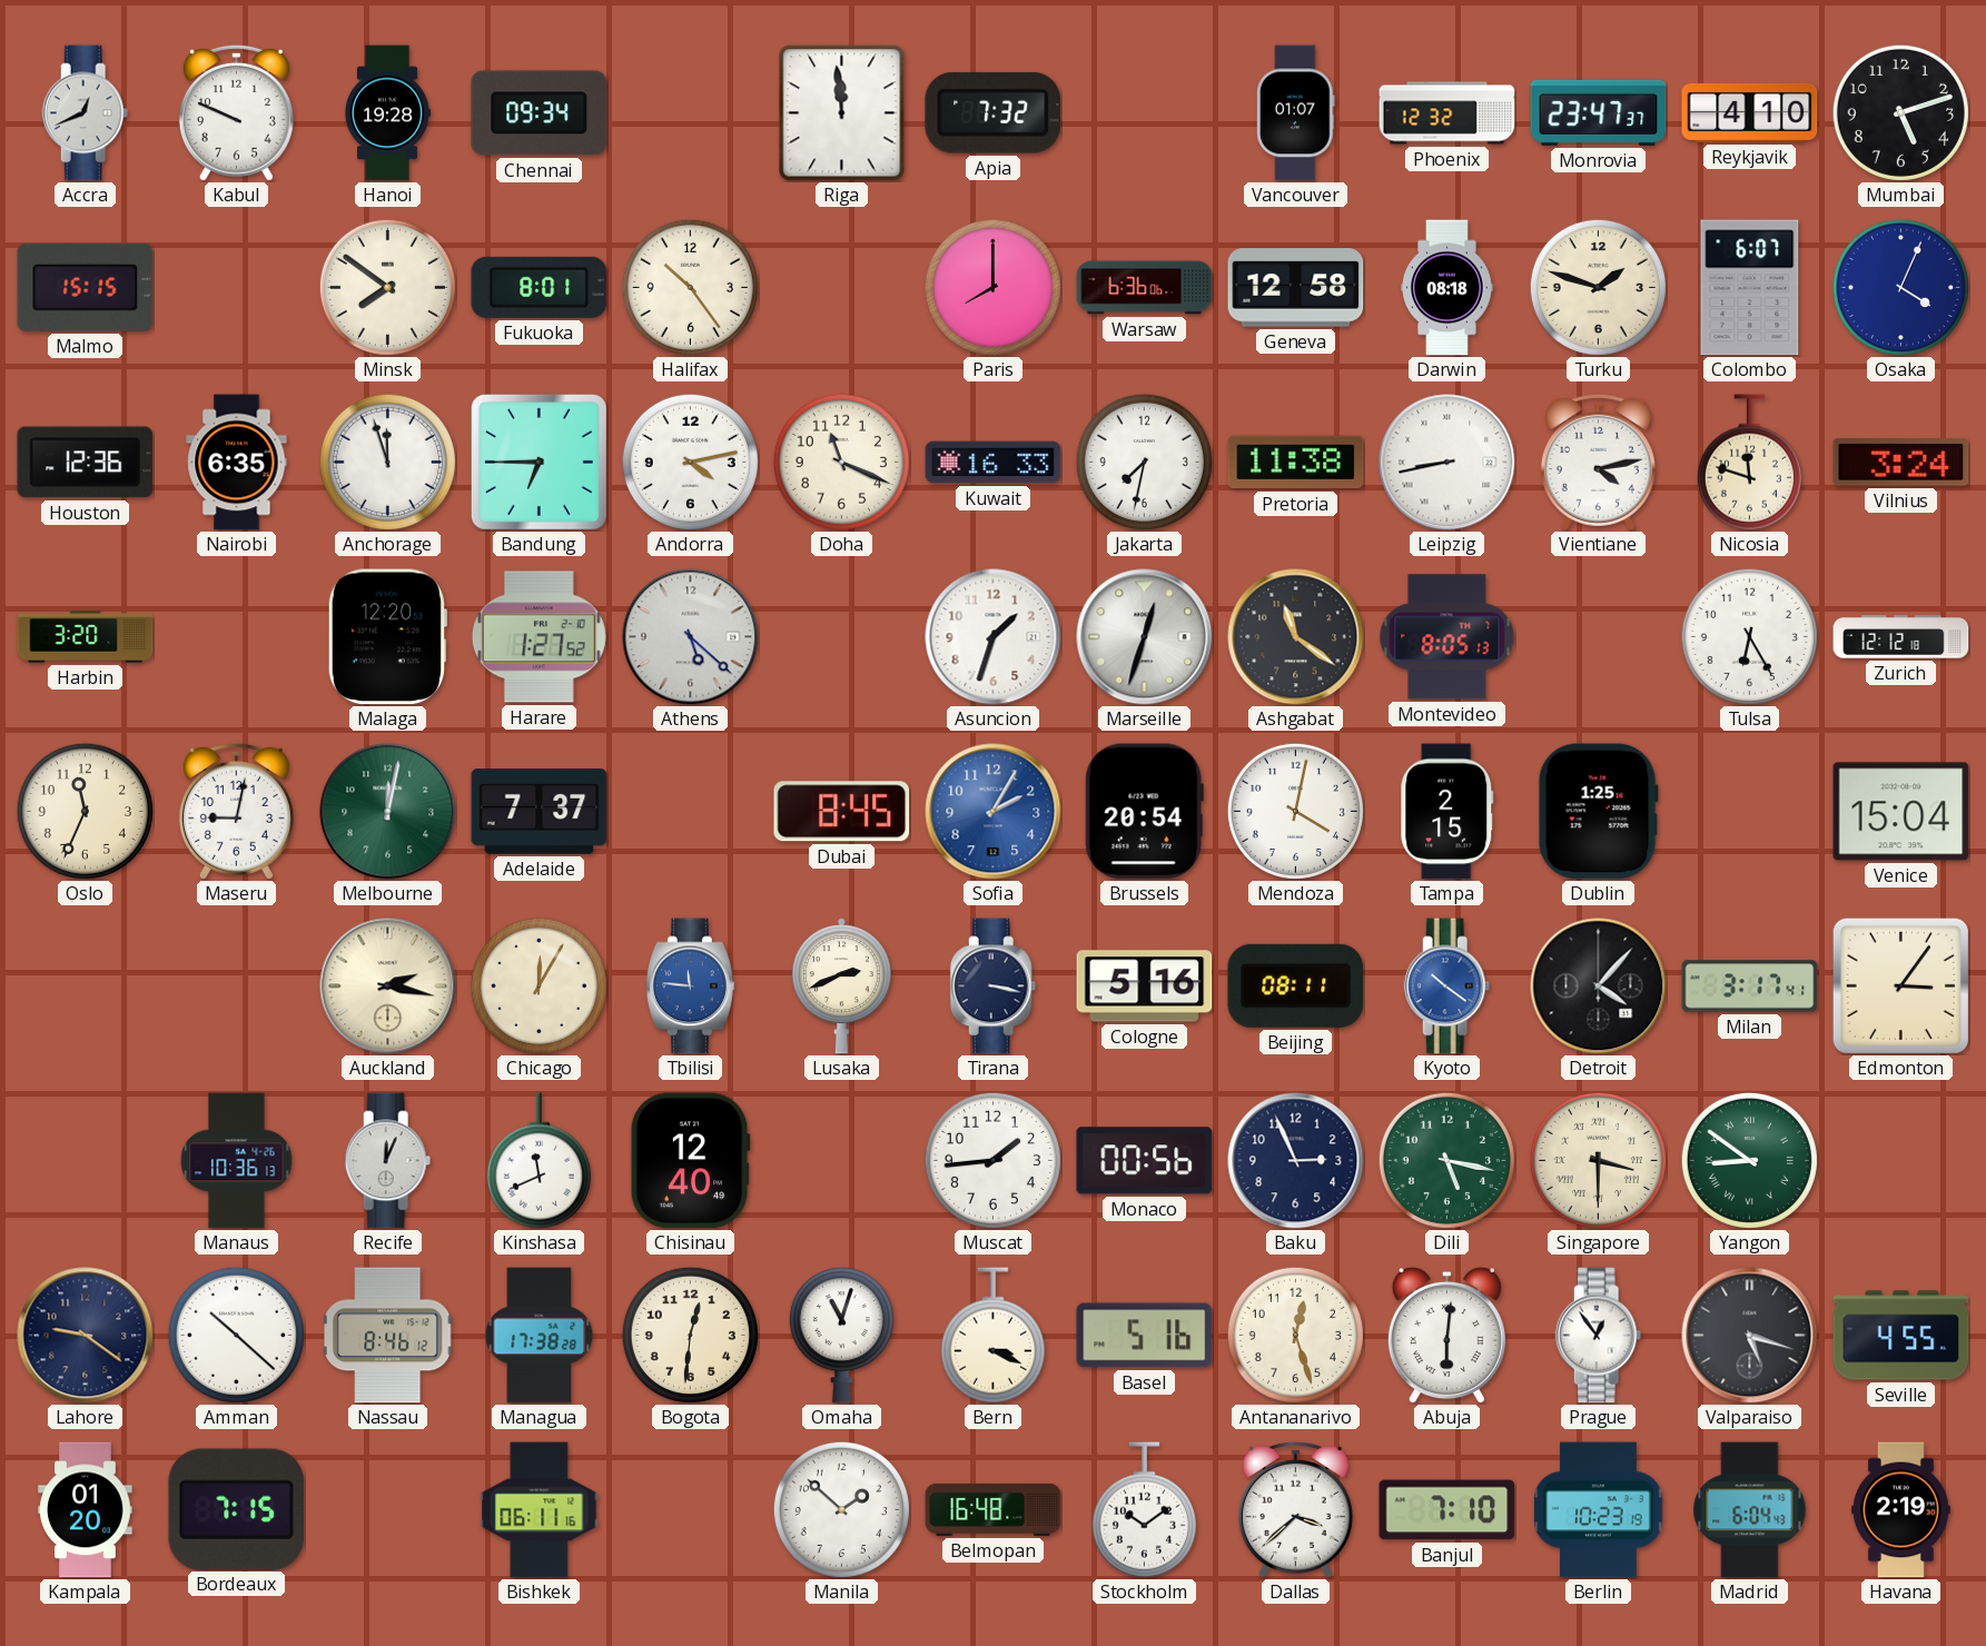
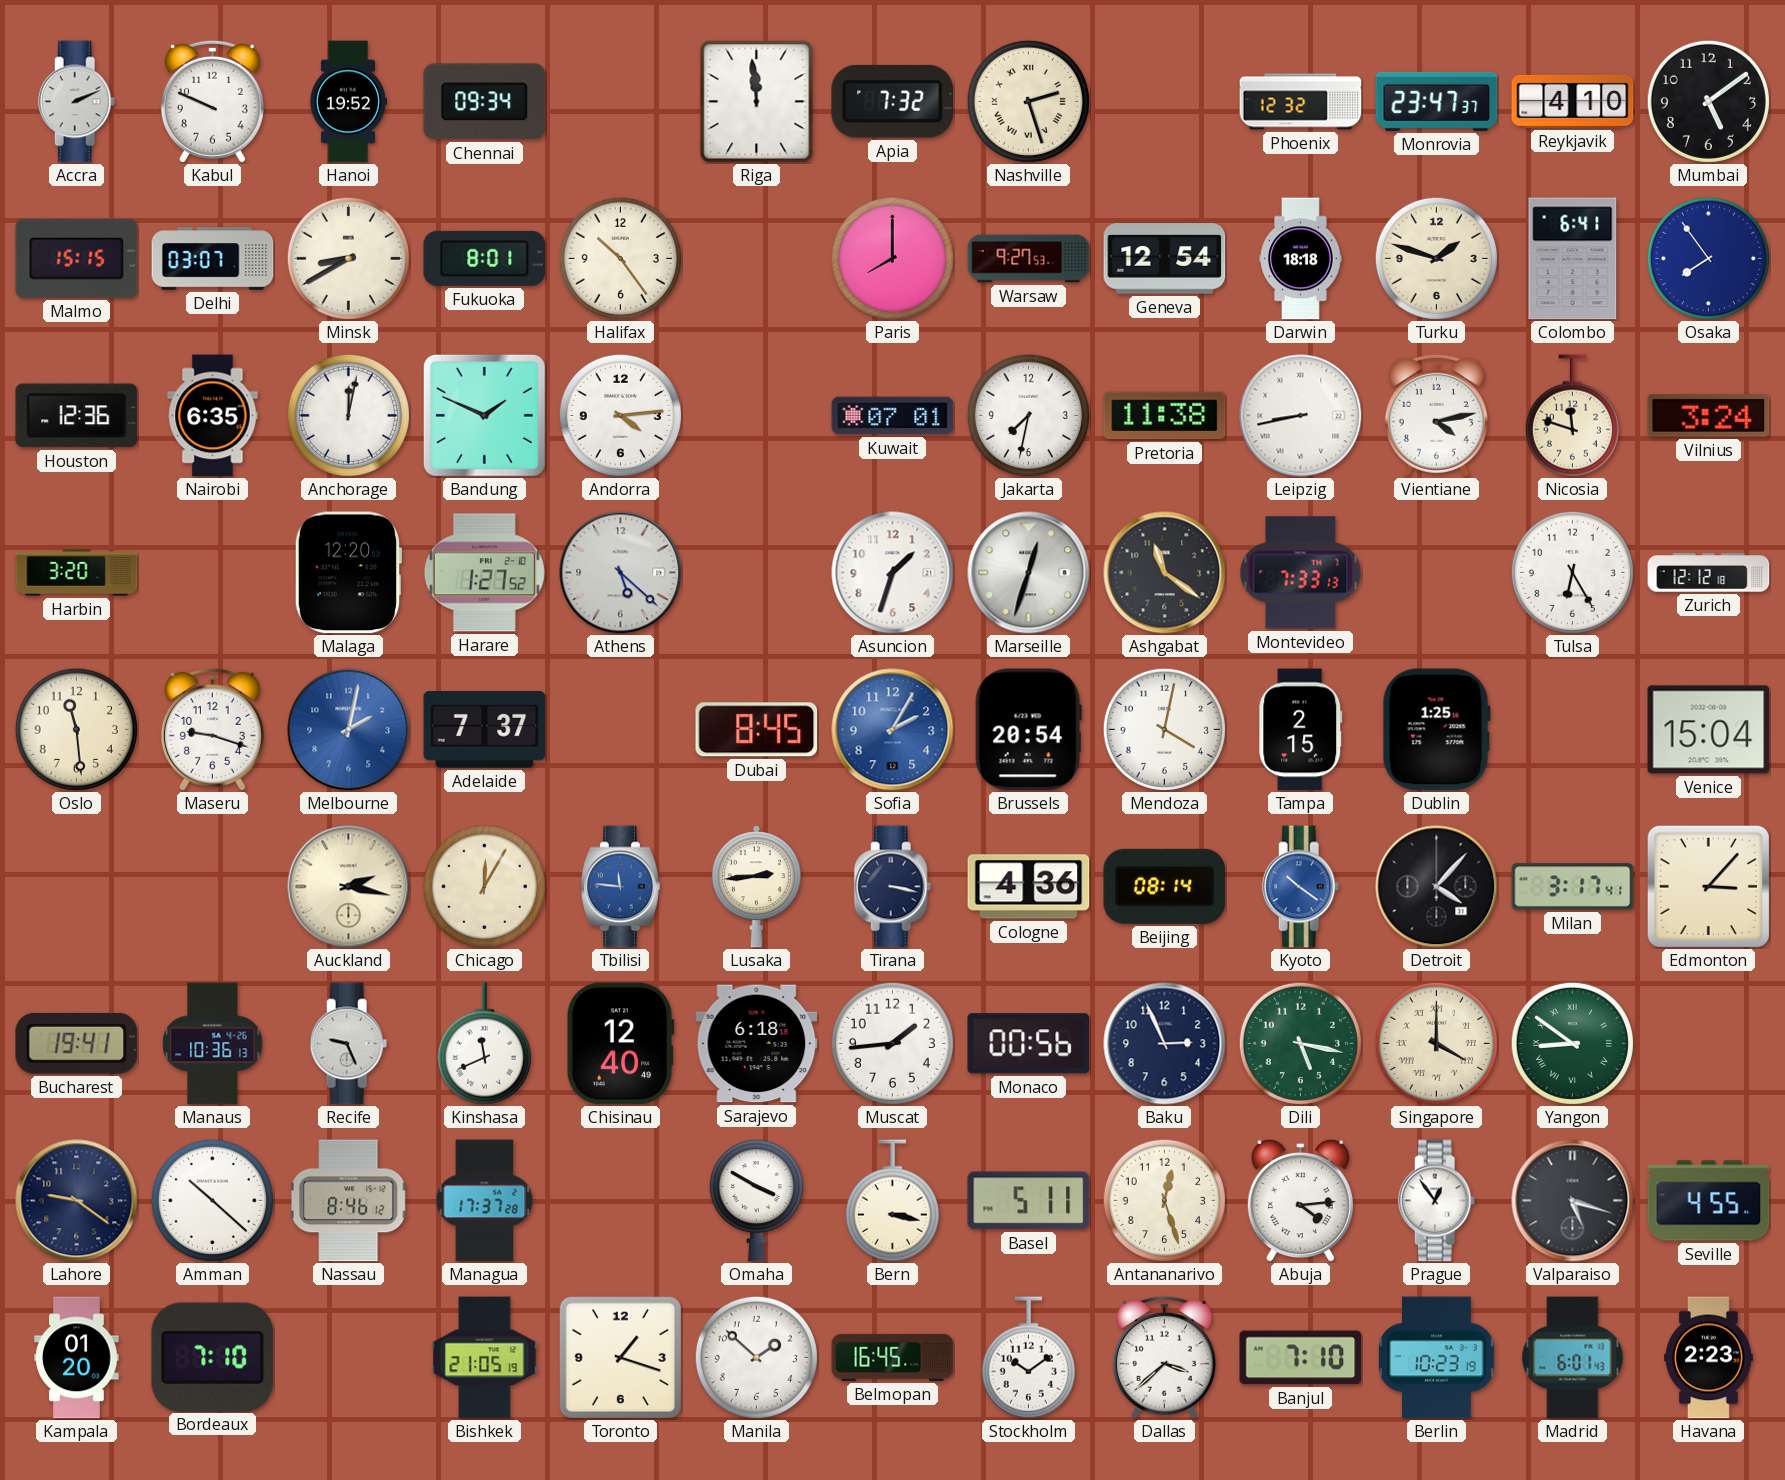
Accra: 12:41 -> 2:11 (77, 102)
Hanoi: 19:28 -> 19:52 (348, 102)
Nashville: none -> 2:27 (1028, 101)
Vancouver: 01:07 -> none (1295, 113)
Mumbai: 5:12 -> 5:09 (1708, 101)
Delhi: none -> 03:07 (213, 259)
Minsk: 7:51 -> 8:40 (348, 258)
Warsaw: 6:36 -> 9:27 (1029, 259)
Geneva: 12:58 -> 12:54 (1165, 259)
Darwin: 08:18 -> 18:18 (1301, 259)
Colombo: 6:07 -> 6:41 (1573, 259)
Osaka: 4:04 -> 7:54 (1708, 258)
Anchorage: 11:57 -> 12:02 (348, 415)
Bandung: 6:45 -> 1:49 (484, 415)
Andorra: 4:13 -> 4:14 (620, 415)
Doha: 11:19 -> none (841, 462)
Kuwait: 16:33 -> 07:01 (893, 416)
Montevideo: 8:05 -> 7:33 (1301, 573)
Oslo: 11:34 -> 11:29 (76, 729)
Maseru: 9:02 -> 9:18 (212, 729)
Melbourne: 12:02 -> 2:02 (349, 730)
Melbourne dial: green -> blue (349, 730)
Lusaka: 2:41 -> 2:44 (756, 887)
Cologne: 5:16 -> 4:36 (1029, 887)
Beijing: 08:11 -> 08:14 (1165, 886)
Edmonton: 3:06 -> 3:07 (1708, 886)
Bucharest: none -> 19:41 (77, 1043)
Recife: 12:04 -> 9:26 (349, 1044)
Sarajevo: none -> 6:18 (757, 1044)
Singapore: 3:30 -> 4:00 (1436, 1043)
Managua: 17:38 -> 17:37 (485, 1201)
Bogota: 12:31 -> none (690, 1335)
Omaha: 11:03 -> 3:50 (756, 1201)
Bern: 3:19 -> 3:17 (892, 1201)
Basel: 5:16 -> 5:11 (1029, 1201)
Abuja: 6:01 -> 4:14 (1300, 1200)
Bordeaux: 7:15 -> 7:10 (213, 1357)
Bishkek: 06:11 -> 21:05 (485, 1358)
Toronto: none -> 1:18 (620, 1357)
Belmopan: 16:48 -> 16:45 (893, 1357)
Madrid: 6:04 -> 6:01 (1573, 1358)
Havana: 2:19 -> 2:23 (1708, 1358)
